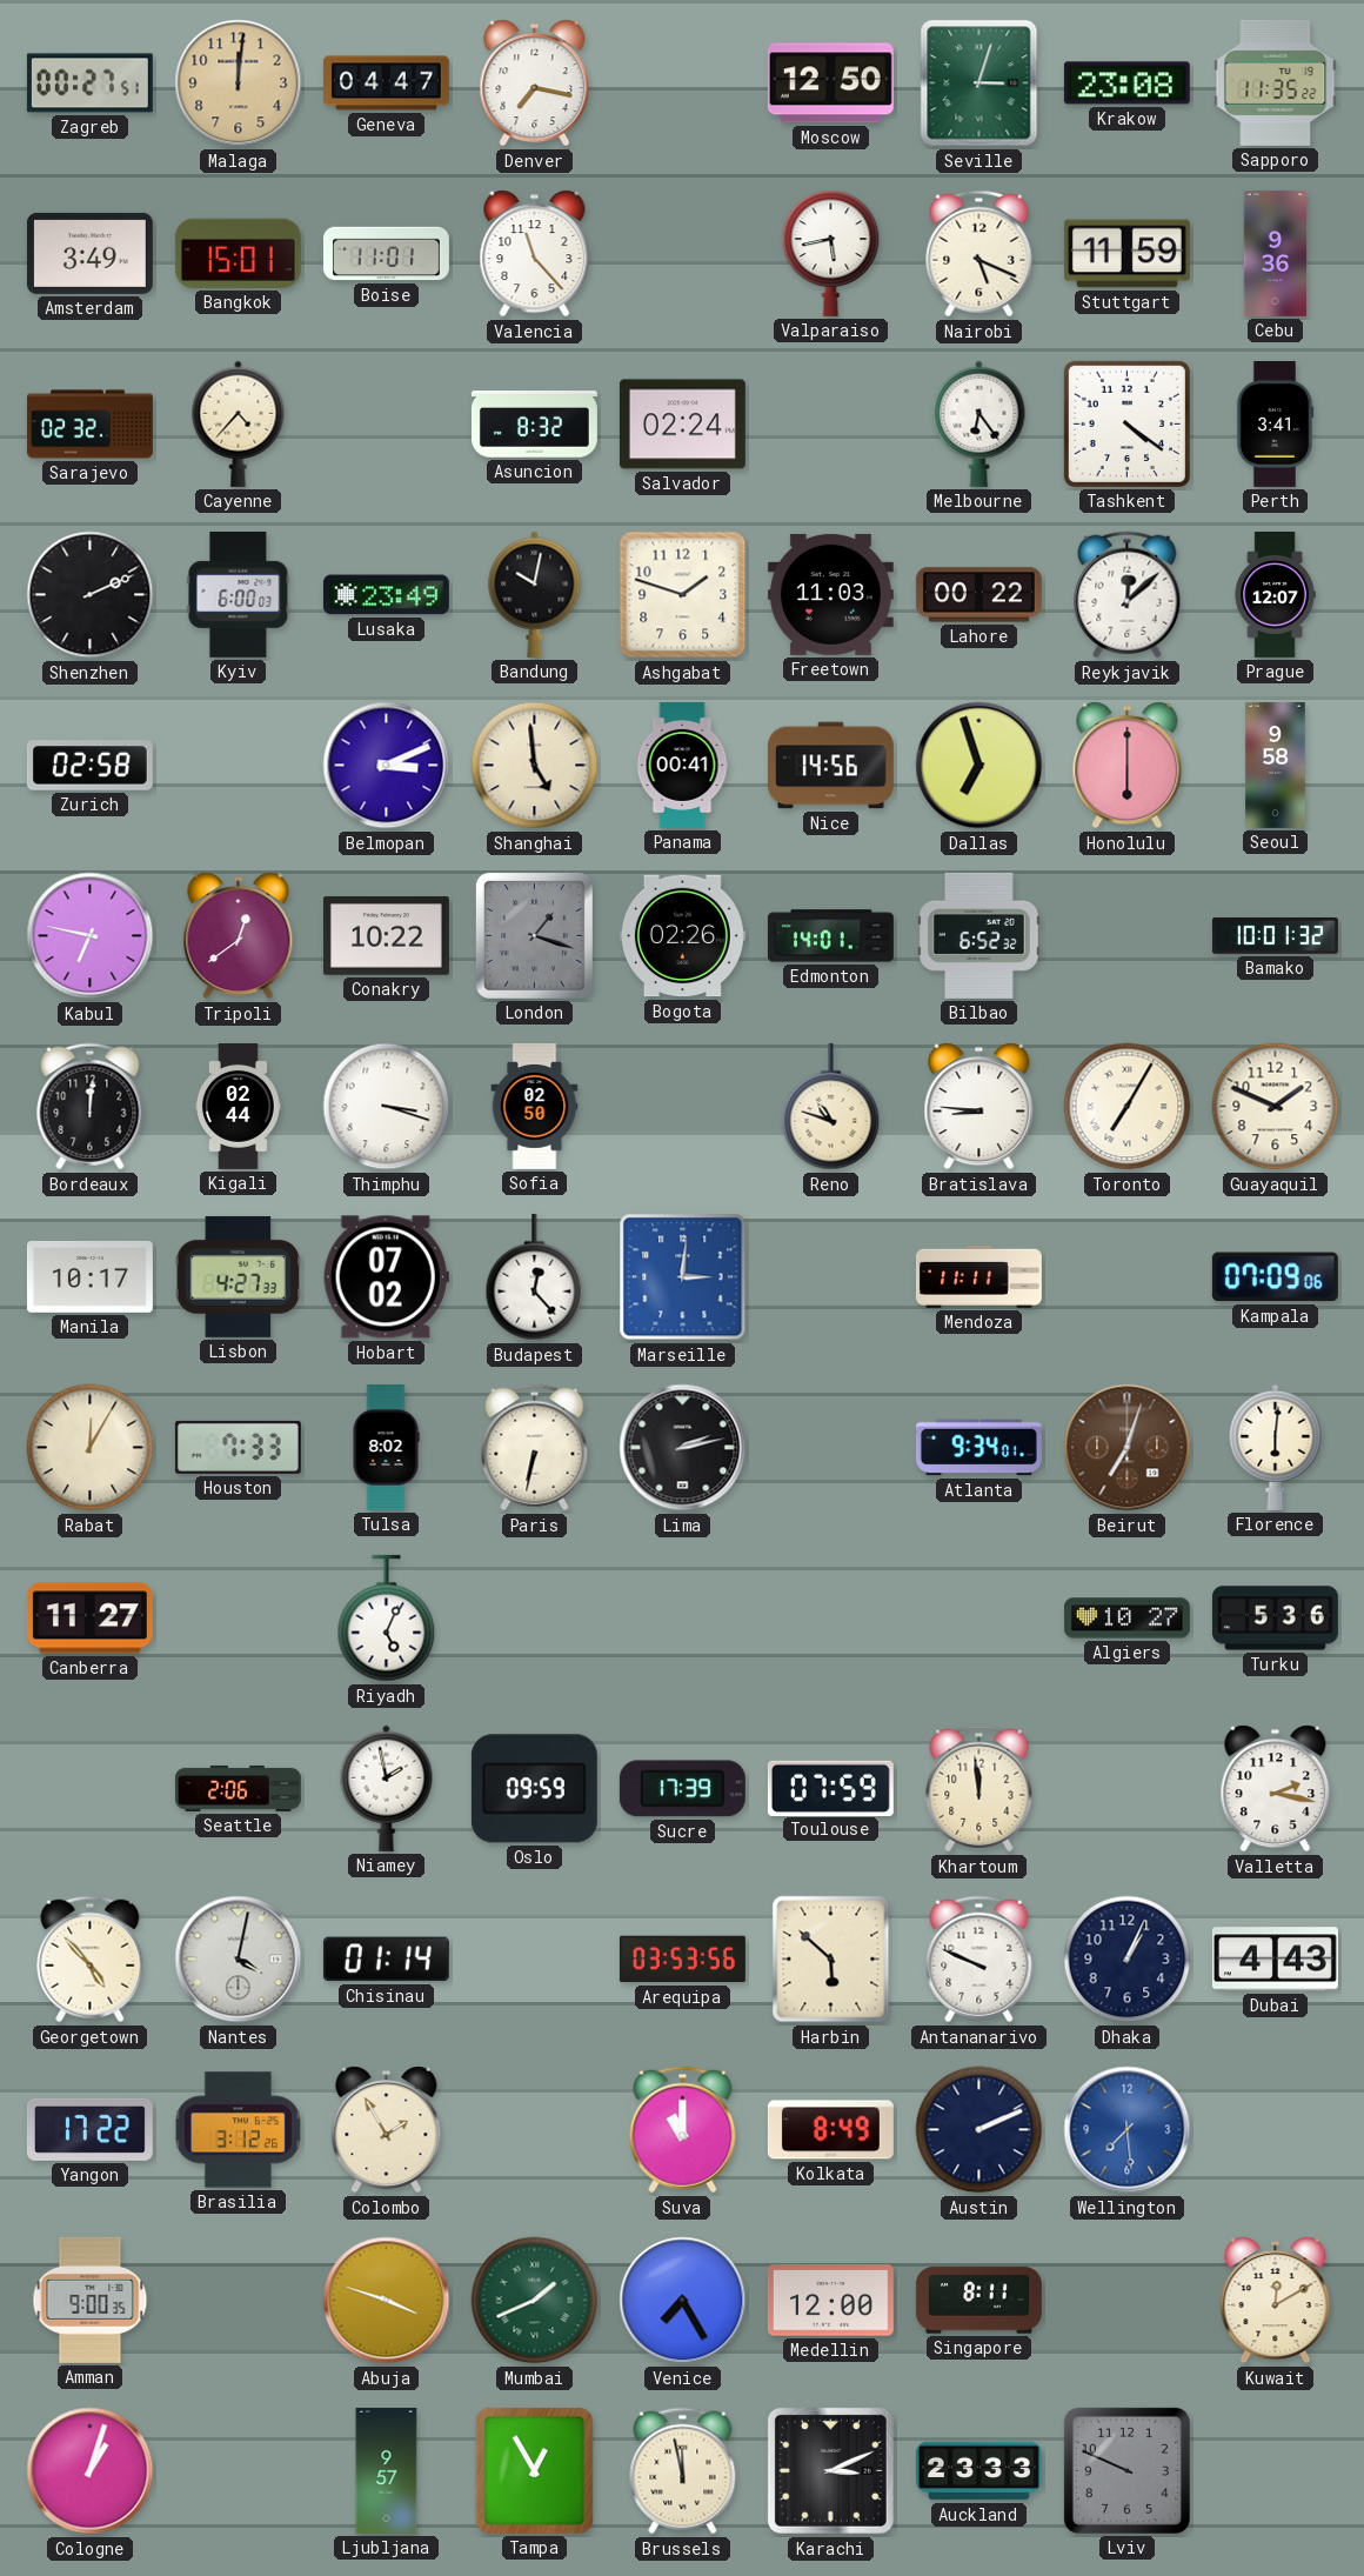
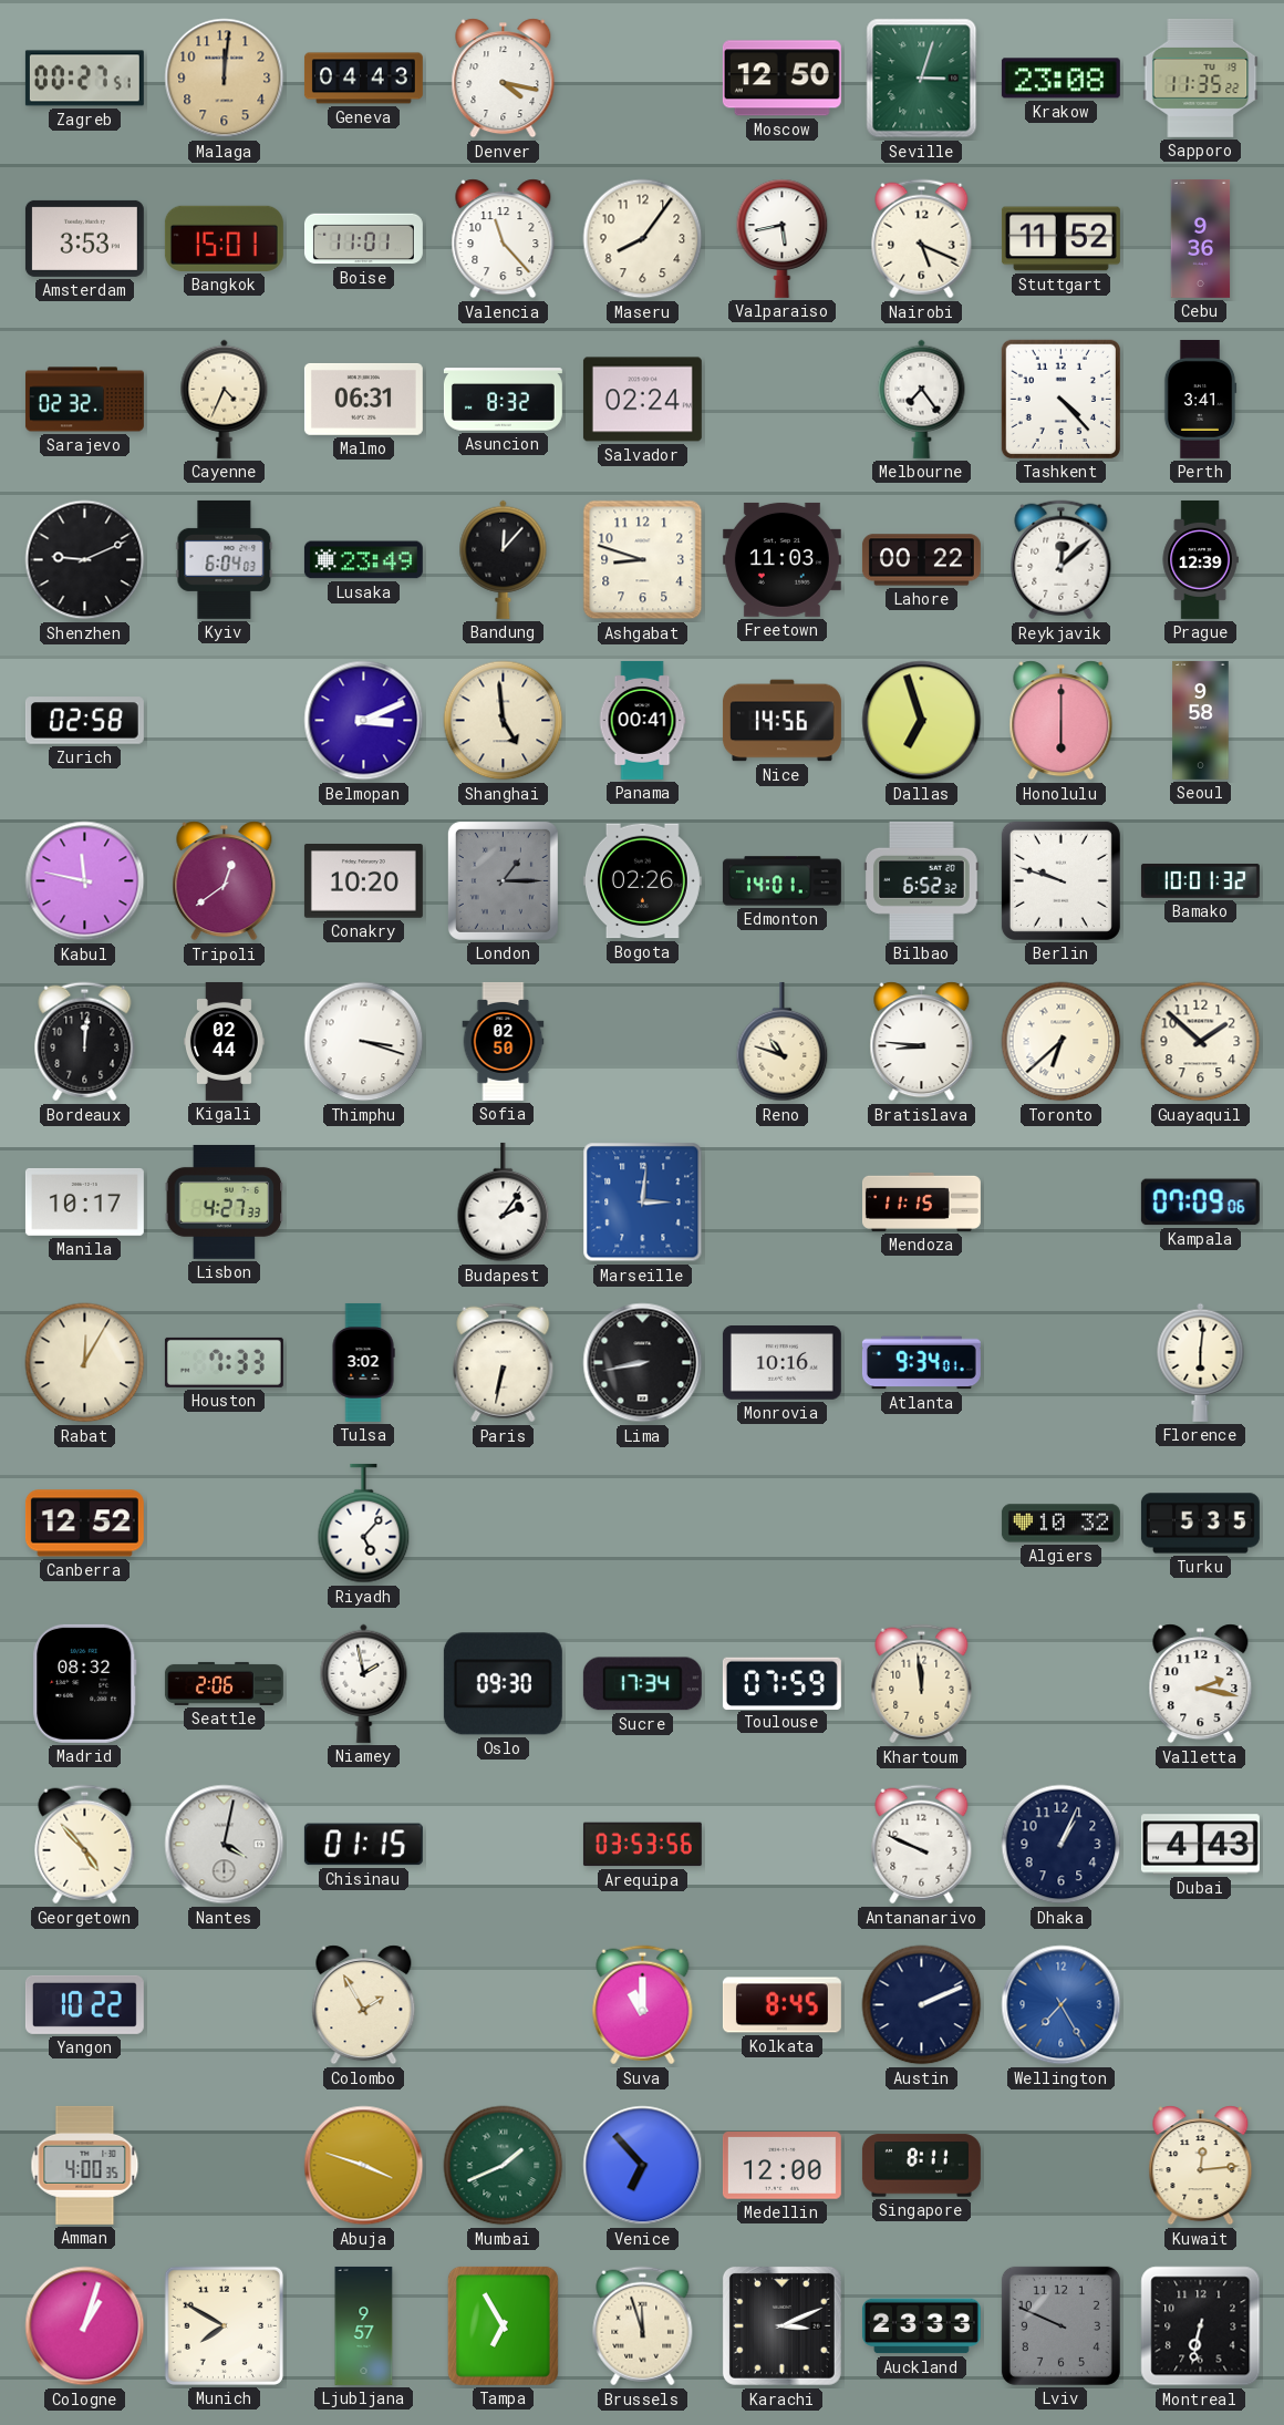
Geneva: 04:47 -> 04:43 (363, 79)
Denver: 7:17 -> 4:17 (504, 79)
Amsterdam: 3:49 -> 3:53 (84, 238)
Maseru: none -> 8:06 (643, 239)
Stuttgart: 11:59 -> 11:52 (1060, 239)
Cayenne: 4:37 -> 4:34 (225, 399)
Malmo: none -> 06:31 (363, 399)
Melbourne: 6:24 -> 7:24 (922, 399)
Tashkent: 4:21 -> 4:23 (1060, 399)
Shenzhen: 2:11 -> 9:11 (85, 560)
Kyiv: 6:00 -> 6:04 (225, 559)
Bandung: 10:02 -> 12:07 (504, 559)
Ashgabat: 1:48 -> 8:48 (643, 560)
Prague: 12:07 -> 12:39 (1200, 559)
Kabul: 6:47 -> 11:47 (85, 881)
Conakry: 10:22 -> 10:20 (363, 881)
London: 1:18 -> 1:15 (503, 880)
Berlin: none -> 9:48 (1060, 880)
Toronto: 7:05 -> 6:38 (1062, 1042)
Guayaquil: 1:49 -> 1:52 (1201, 1042)
Hobart: 07:02 -> none (386, 1277)
Budapest: 12:23 -> 2:06 (504, 1203)
Mendoza: 11:11 -> 11:15 (921, 1201)
Tulsa: 8:02 -> 3:02 (363, 1362)
Lima: 2:13 -> 8:43 (643, 1363)
Monrovia: none -> 10:16 (781, 1363)
Beirut: 7:03 -> none (1128, 1448)
Canberra: 11:27 -> 12:52 (84, 1524)
Riyadh: 5:04 -> 5:07 (364, 1524)
Algiers: 10:27 -> 10:32 (1060, 1524)
Turku: 5:36 -> 5:35 (1200, 1524)
Madrid: none -> 08:32 (85, 1683)
Oslo: 09:59 -> 09:30 (503, 1684)
Sucre: 17:39 -> 17:34 (642, 1684)
Chisinau: 01:14 -> 01:15 (363, 1845)
Harbin: 5:52 -> none (831, 1960)
Yangon: 17:22 -> 10:22 (84, 2004)
Brasilia: 3:12 -> none (238, 2130)
Kolkata: 8:49 -> 8:45 (781, 2005)
Wellington: 7:29 -> 7:25 (1062, 2005)
Amman: 9:00 -> 4:00 (85, 2165)
Venice: 7:25 -> 6:53 (643, 2166)
Kuwait: 12:10 -> 12:14 (1201, 2166)
Munich: none -> 7:50 (224, 2325)
Tampa: 12:55 -> 6:55 (503, 2325)
Brussels: 11:58 -> 11:57 (643, 2326)
Montreal: none -> 6:32 (1201, 2326)
